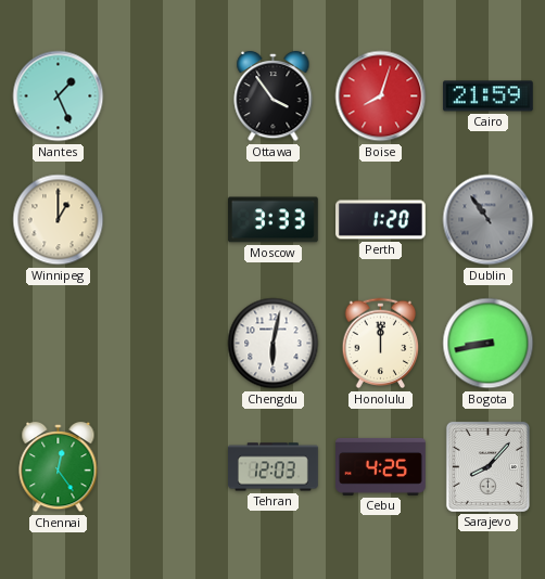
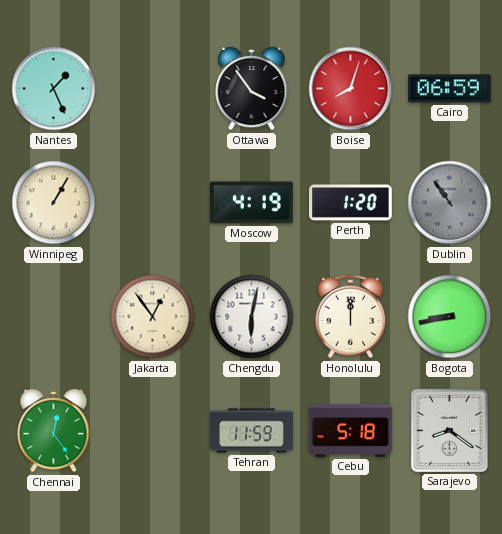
Cairo: 21:59 -> 06:59 (450, 89)
Winnipeg: 1:00 -> 1:05 (54, 203)
Moscow: 3:33 -> 4:19 (252, 203)
Jakarta: none -> 12:54 (153, 317)
Tehran: 12:03 -> 11:59 (252, 431)
Cebu: 4:25 -> 5:18 (351, 430)
Sarajevo: 8:07 -> 8:21 (449, 430)
